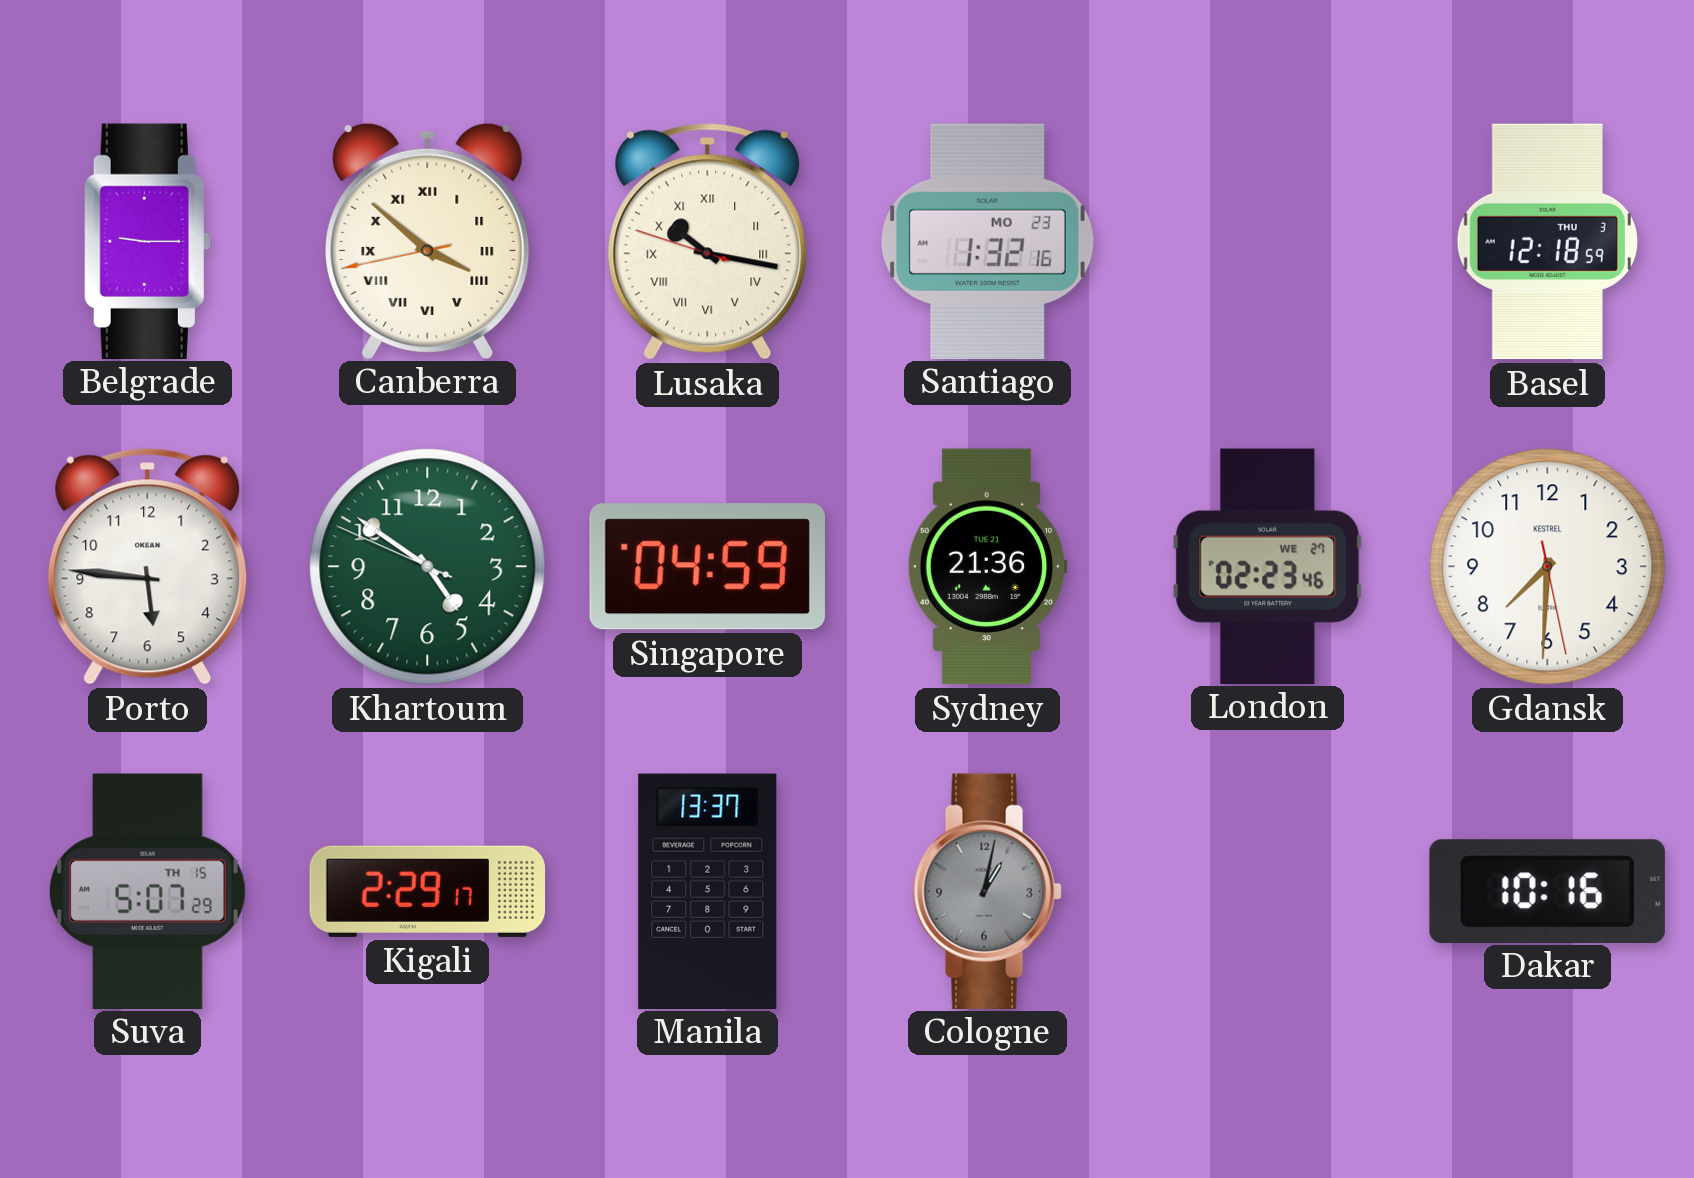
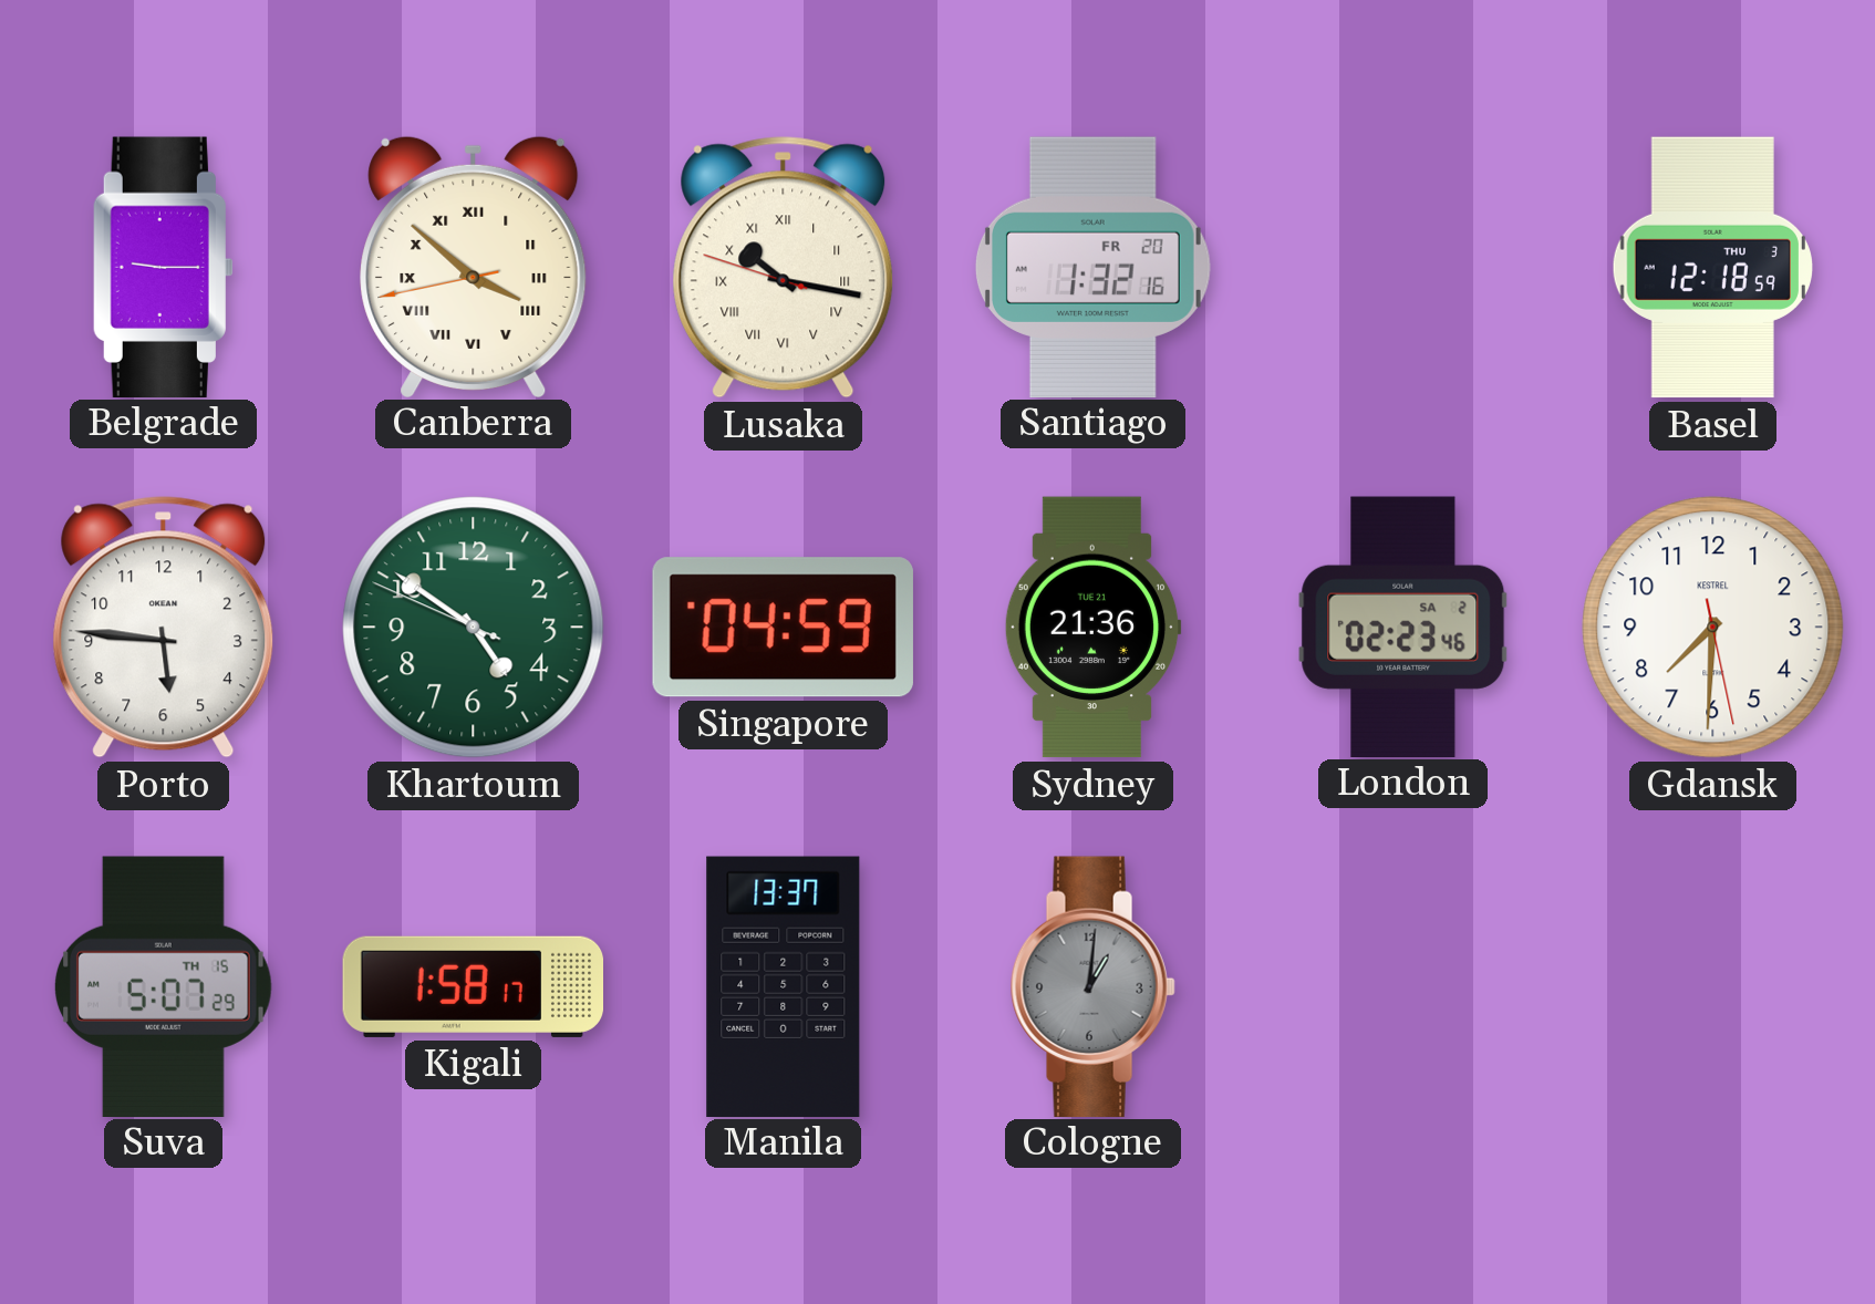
Santiago date: MO 23 -> FR 20 (1092, 267)
London date: WE 27 -> SA 2 (1403, 627)
Kigali: 2:29 -> 1:58 (474, 986)
Cologne: 1:02 -> 1:01 (1092, 986)
Dakar: 10:16 -> none (1547, 891)
